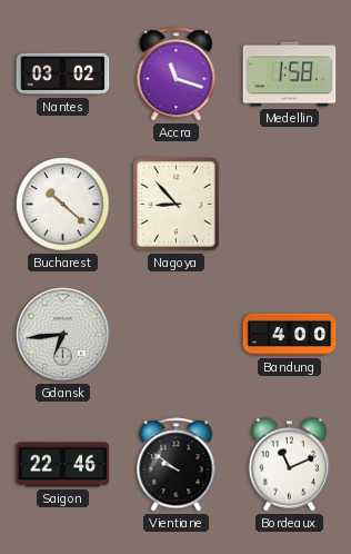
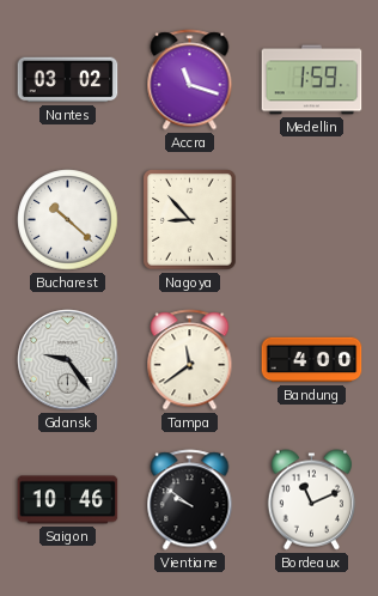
Medellin: 1:58 -> 1:59 (312, 80)
Gdansk: 6:44 -> 9:24 (68, 360)
Tampa: none -> 11:39 (190, 360)
Saigon: 22:46 -> 10:46 (68, 500)
